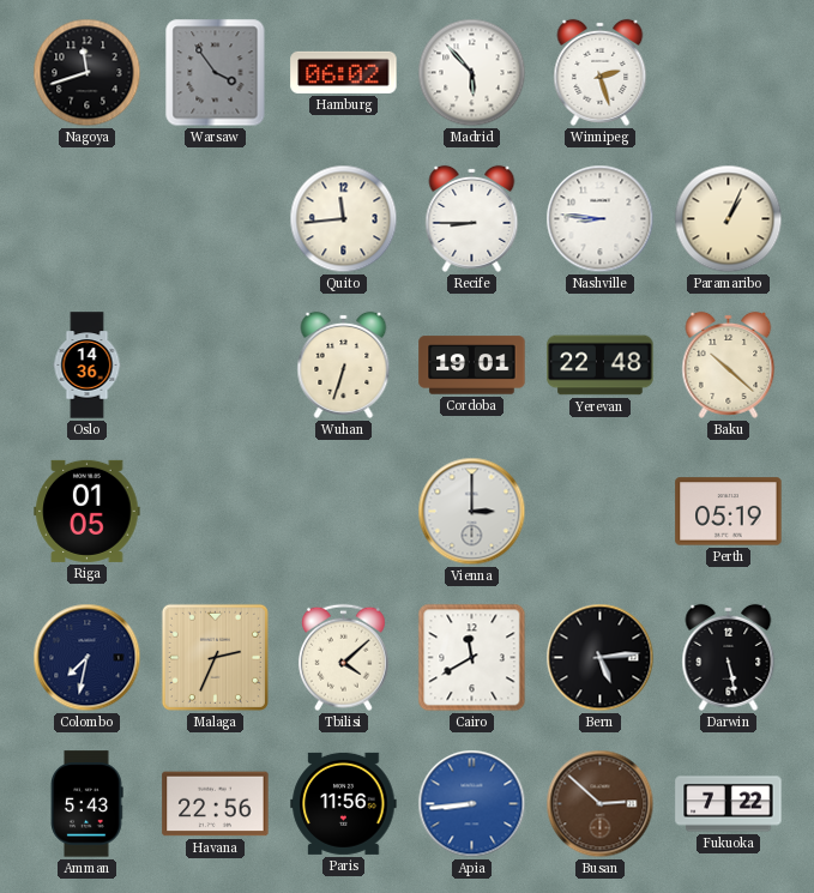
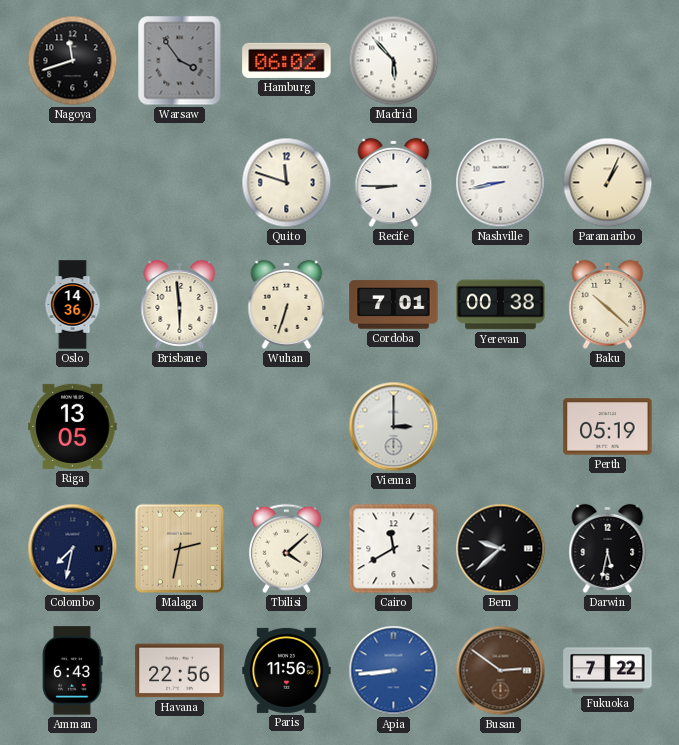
Winnipeg: 2:27 -> none (601, 72)
Quito: 11:44 -> 11:48 (287, 183)
Nashville: 8:46 -> 8:43 (501, 183)
Brisbane: none -> 5:59 (180, 304)
Cordoba: 19:01 -> 7:01 (394, 305)
Yerevan: 22:48 -> 00:38 (501, 305)
Riga: 01:05 -> 13:05 (73, 426)
Malaga: 2:34 -> 2:32 (179, 548)
Bern: 5:14 -> 9:38 (501, 549)
Darwin: 5:28 -> 5:32 (608, 548)
Amman: 5:43 -> 6:43 (72, 671)
Busan: 2:52 -> 2:51 (501, 671)
